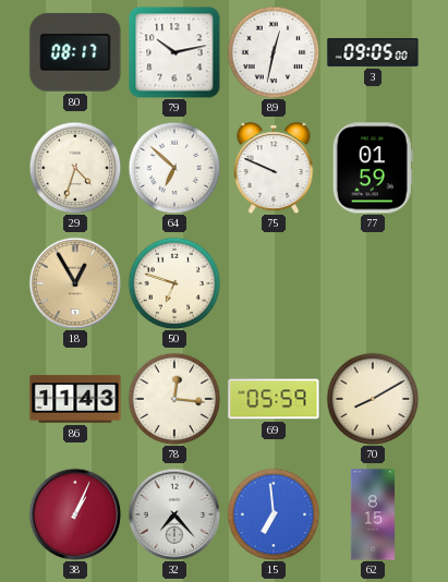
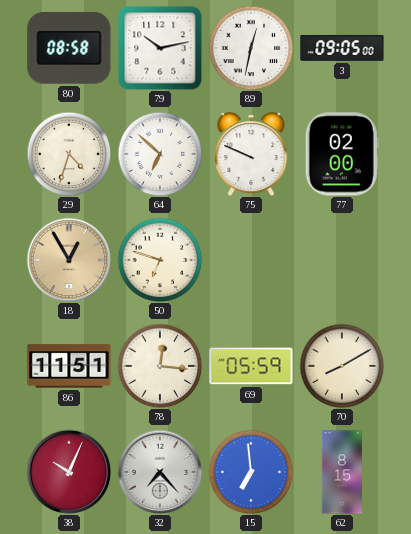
80: 08:17 -> 08:58 (69, 48)
77: 01:59 -> 02:00 (342, 154)
86: 11:43 -> 11:51 (69, 366)
38: 1:04 -> 10:04 (69, 472)
